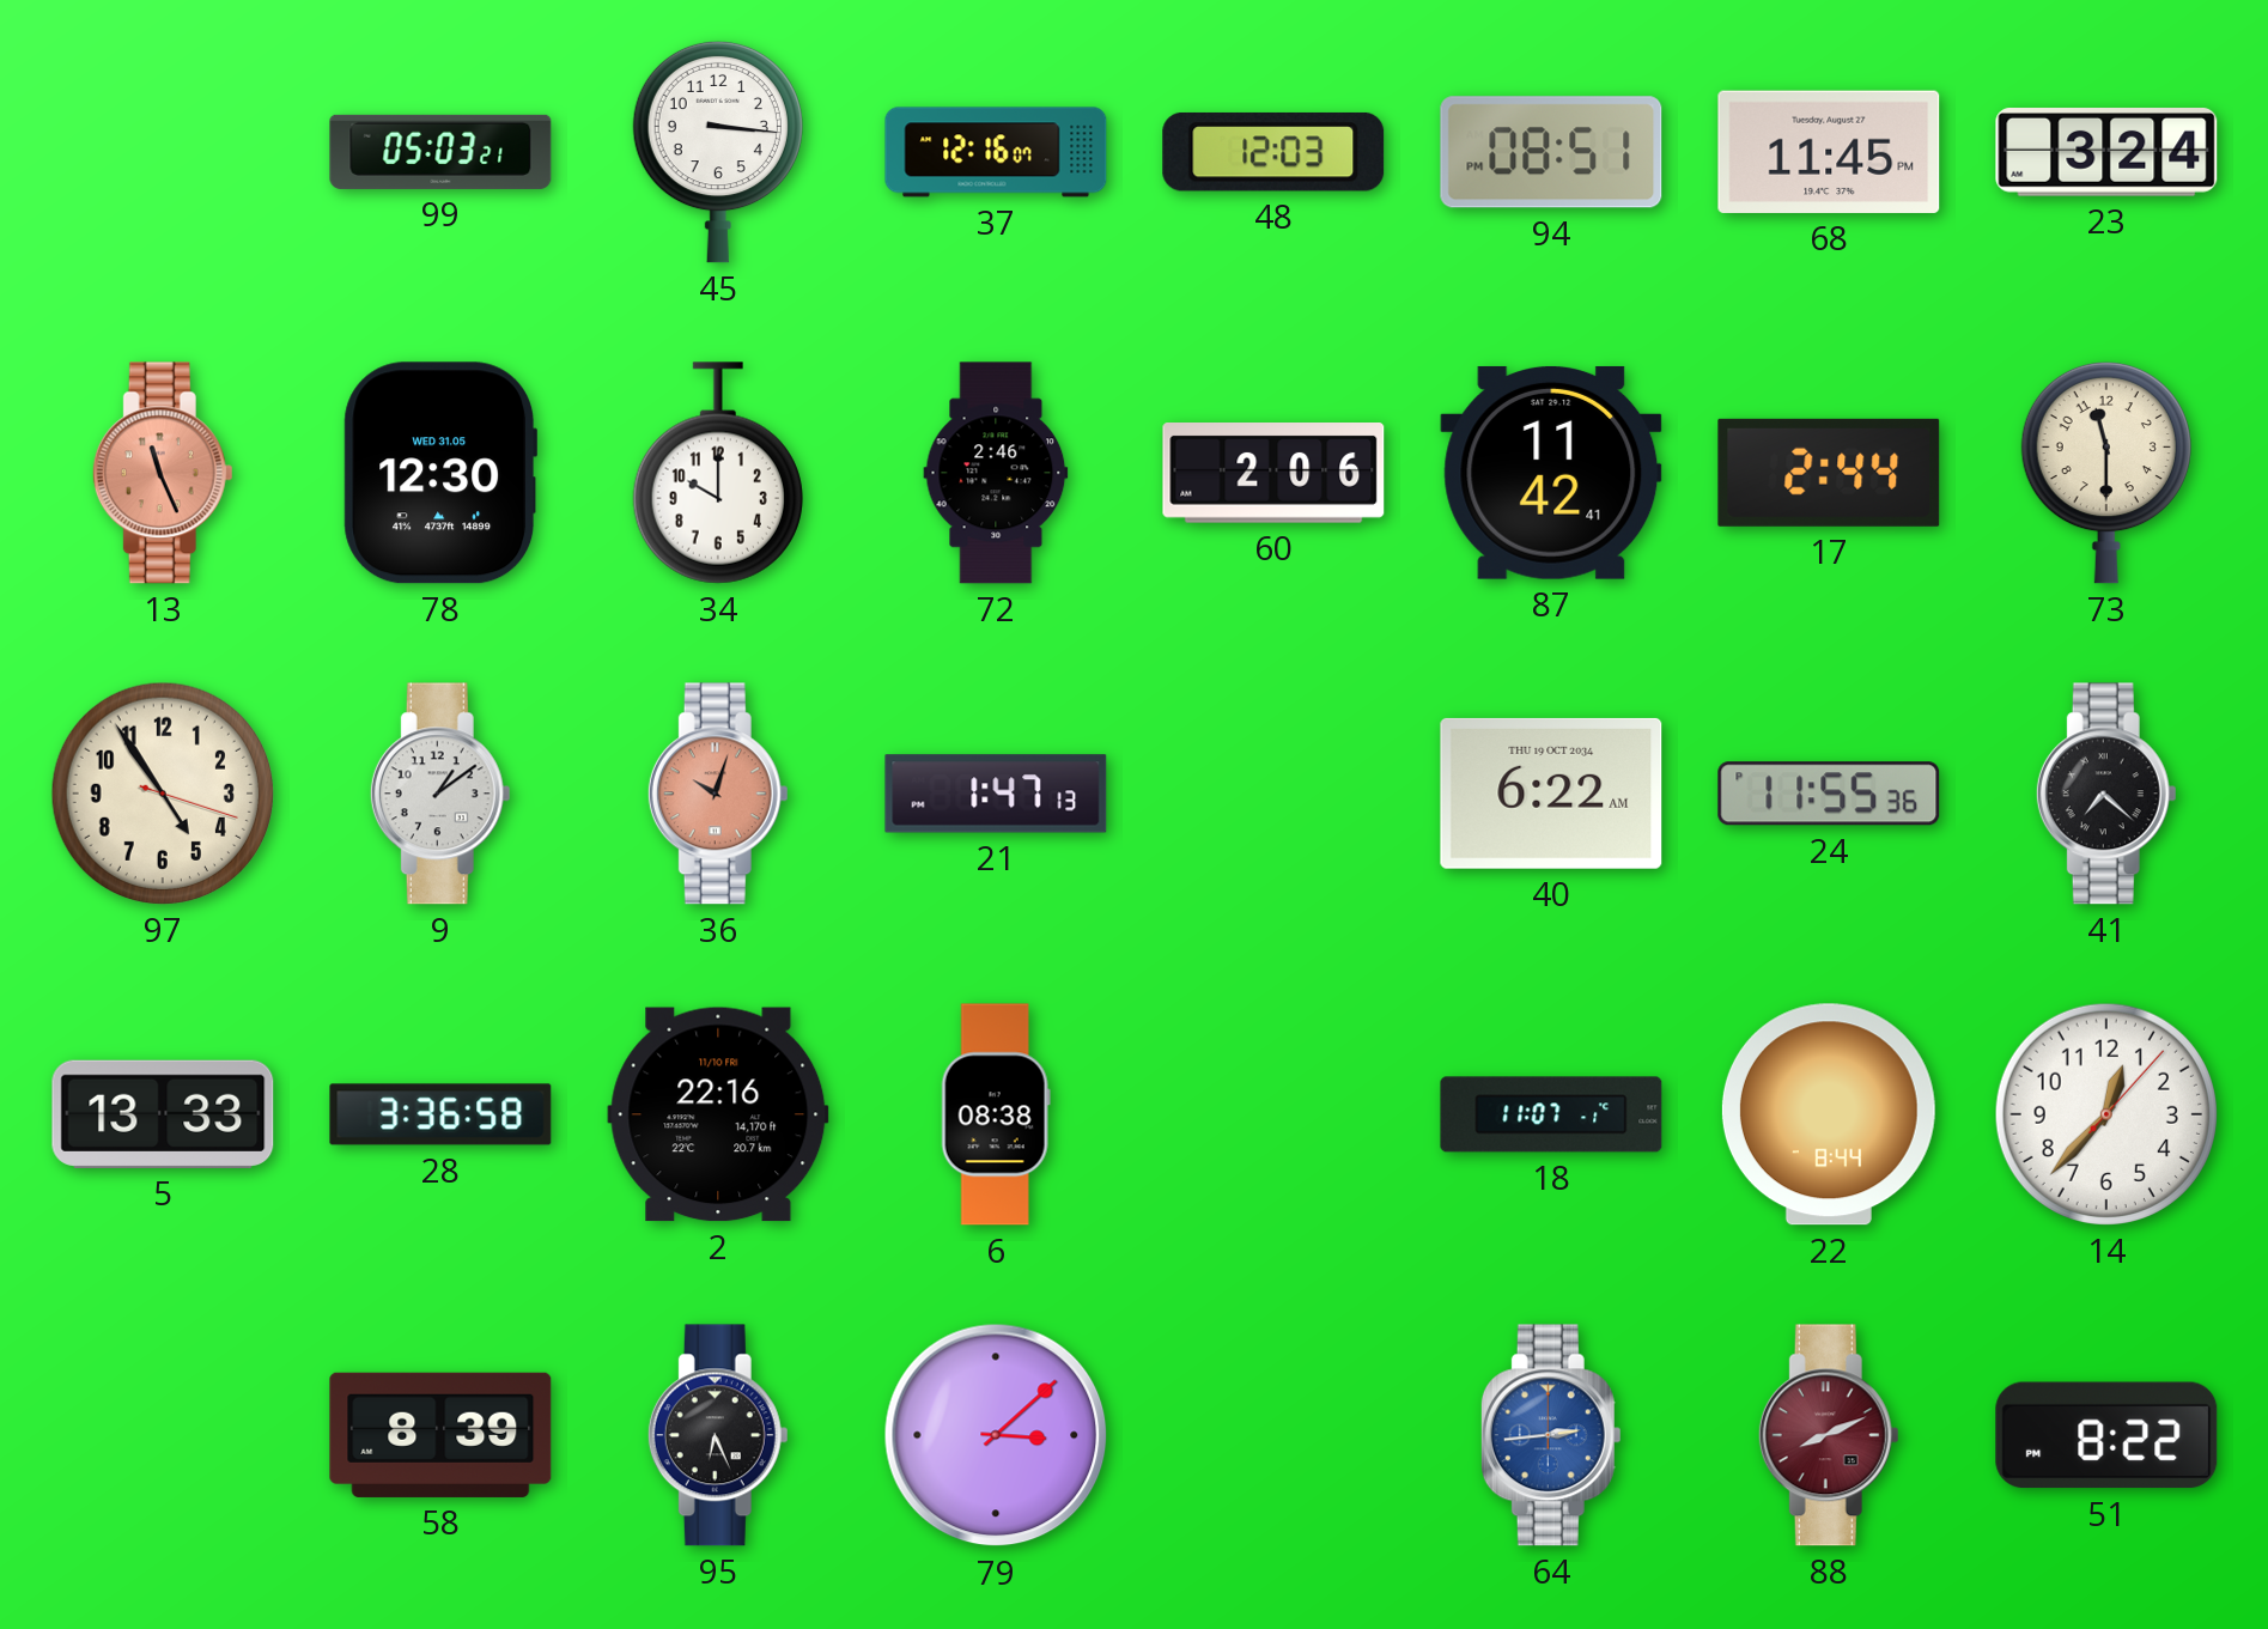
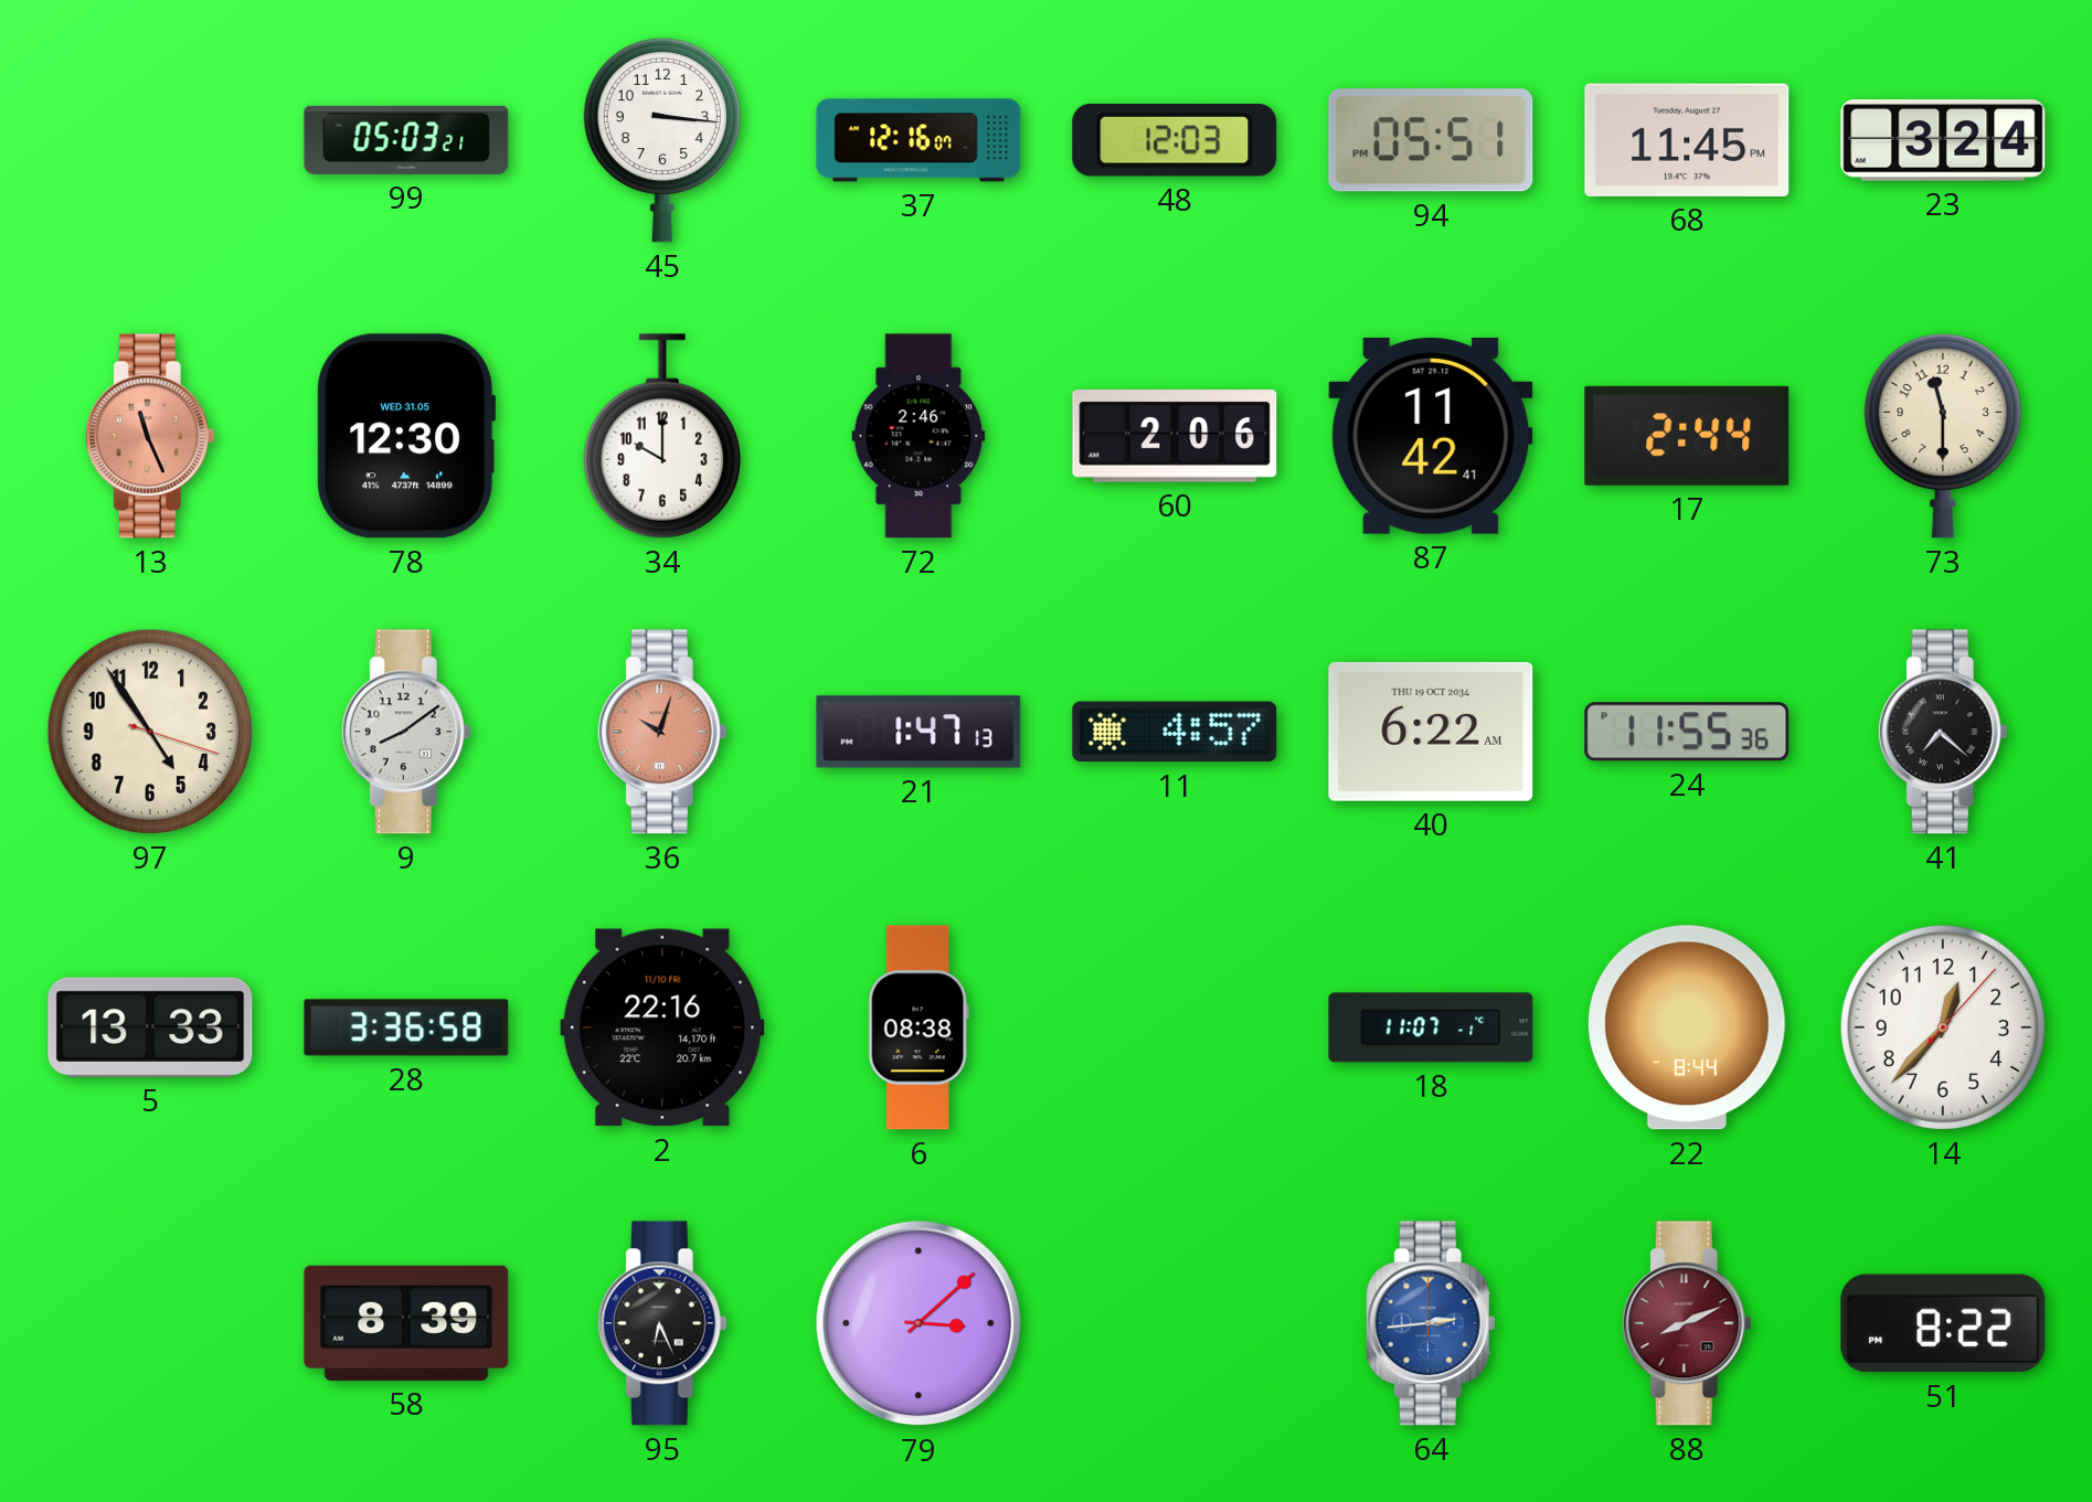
94: 08:51 -> 05:51 (1431, 140)
9: 1:09 -> 8:09 (406, 732)
11: none -> 4:57 (1175, 732)
